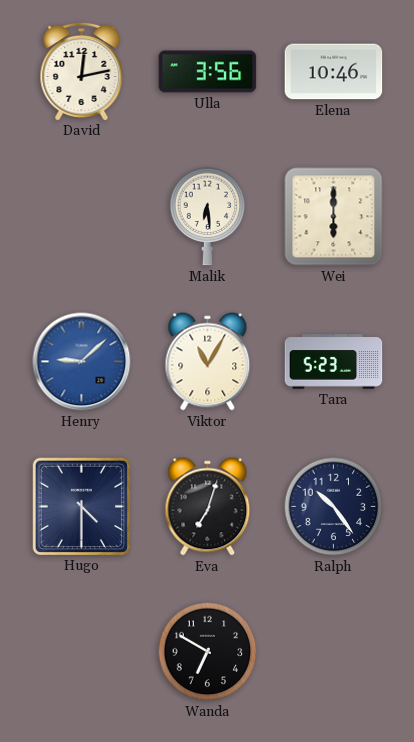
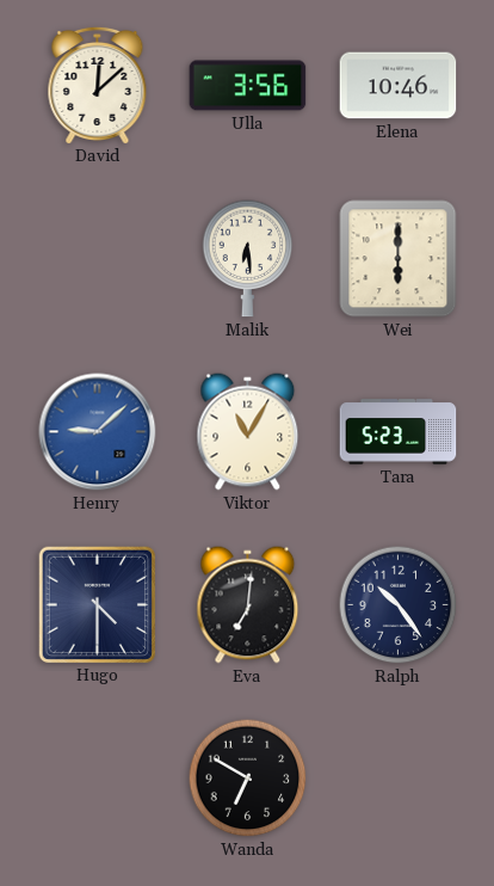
David: 12:13 -> 12:08 (98, 85)
Eva: 7:03 -> 7:01 (248, 605)
